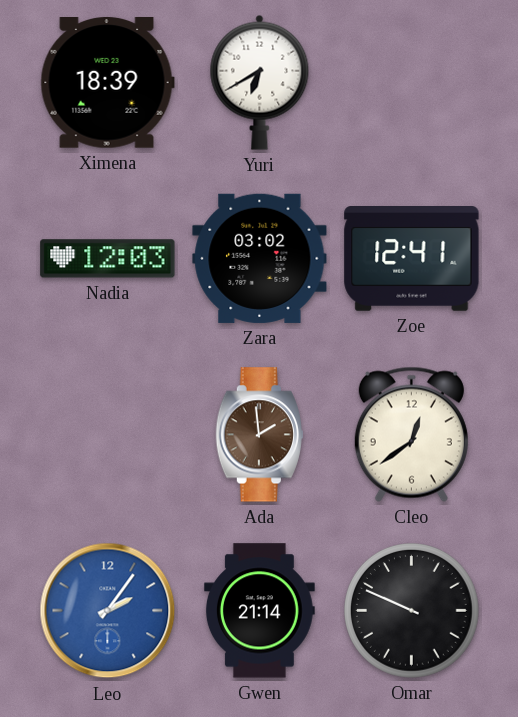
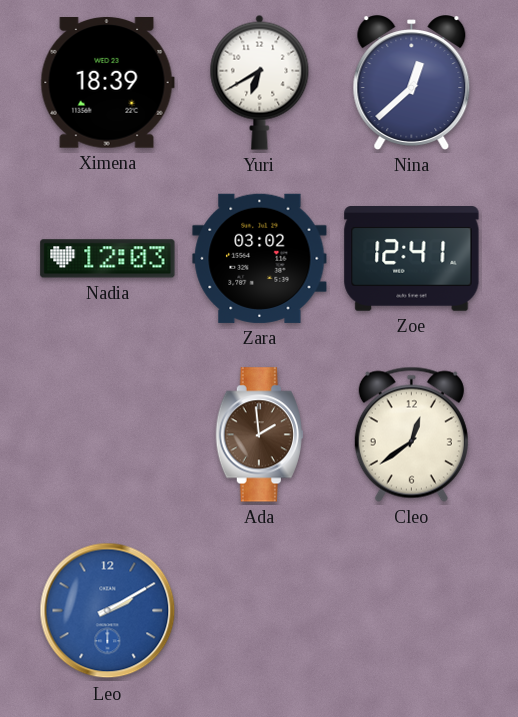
Nina: none -> 12:38 (412, 83)
Leo: 2:06 -> 2:10 (108, 611)
Gwen: 21:14 -> none (259, 611)
Omar: 9:49 -> none (412, 611)
